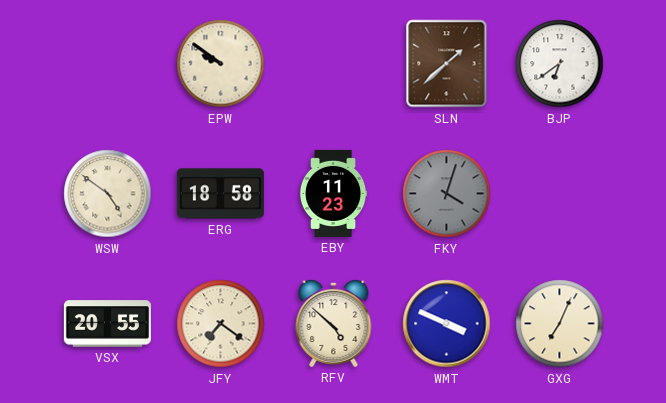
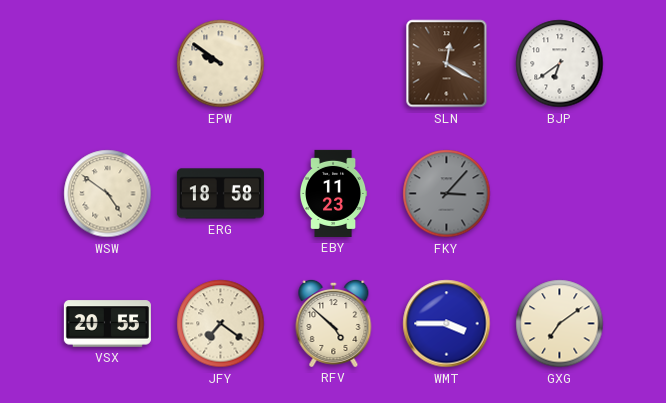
SLN: 1:38 -> 12:20 (447, 64)
FKY: 4:03 -> 3:07 (447, 194)
WMT: 3:49 -> 3:45 (447, 324)
GXG: 7:04 -> 7:09 (560, 324)
